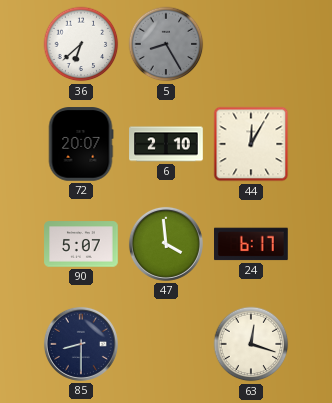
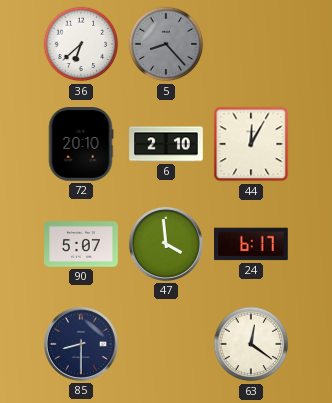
5: 8:25 -> 8:23 (166, 44)
72: 20:07 -> 20:10 (81, 144)
63: 12:18 -> 12:21 (251, 344)
